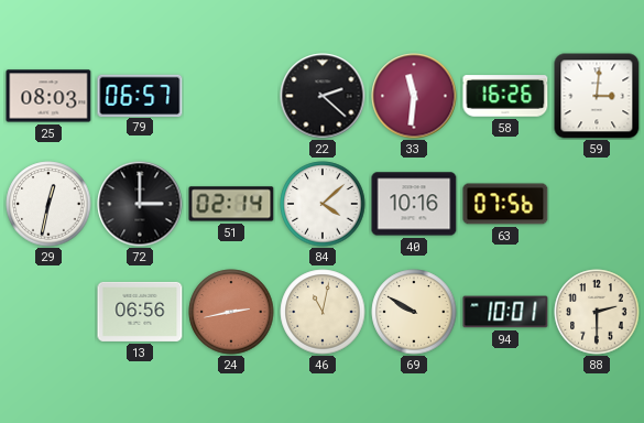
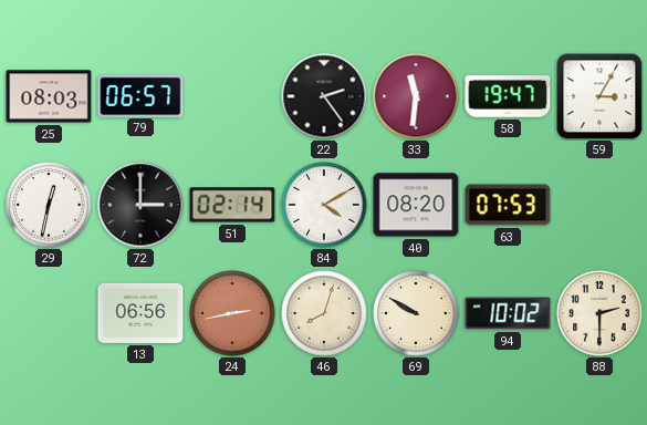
22: 2:22 -> 2:24 (324, 96)
58: 16:26 -> 19:47 (508, 96)
59: 3:01 -> 3:05 (599, 96)
84: 4:08 -> 4:10 (324, 205)
40: 10:16 -> 08:20 (416, 205)
63: 07:56 -> 07:53 (508, 205)
46: 11:02 -> 8:03 (324, 313)
94: 10:01 -> 10:02 (508, 313)
